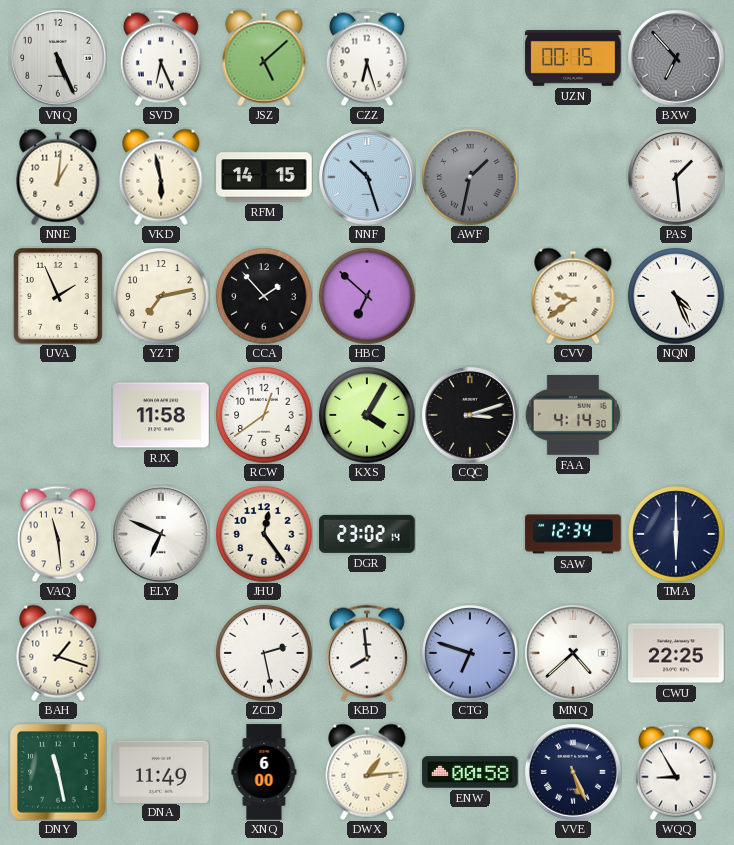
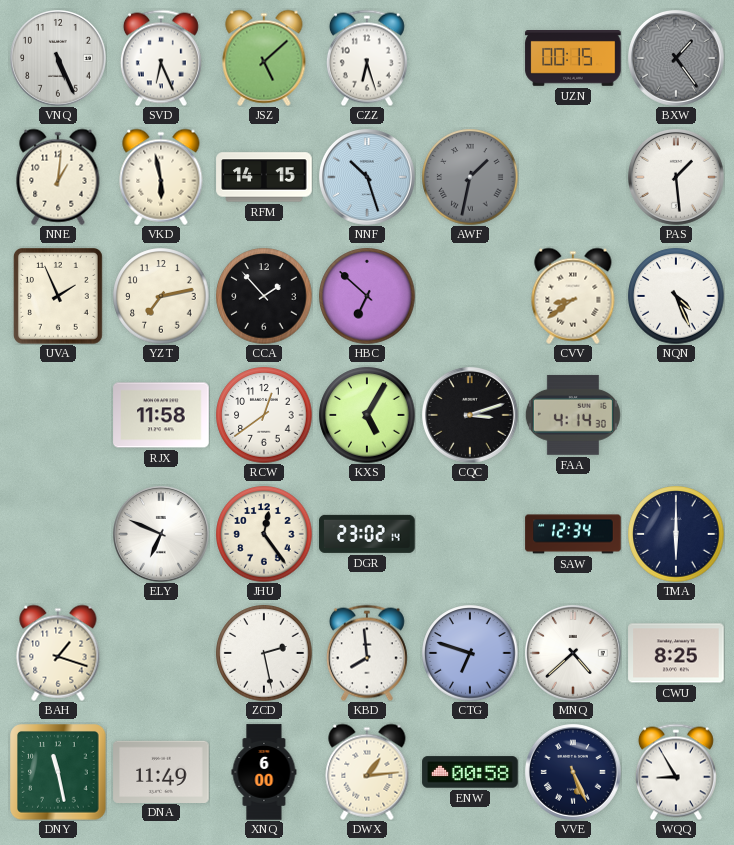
BXW: 6:53 -> 1:24 (677, 59)
CVV: 9:39 -> 8:39 (573, 296)
KXS: 4:05 -> 5:05 (367, 415)
VAQ: 11:29 -> none (58, 534)
CWU: 22:25 -> 8:25 (676, 653)
